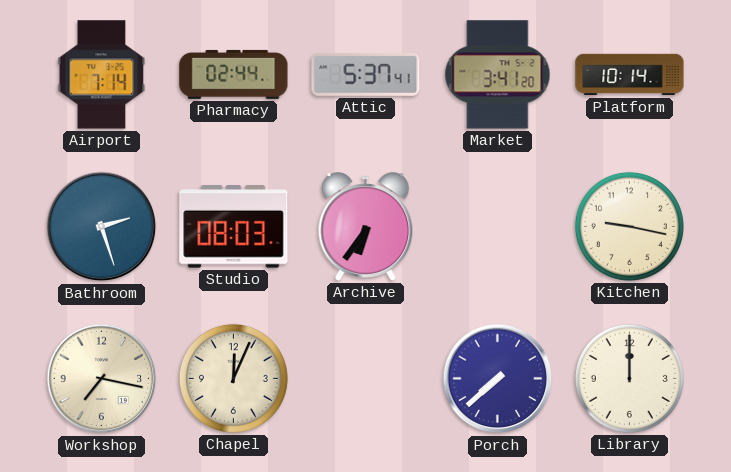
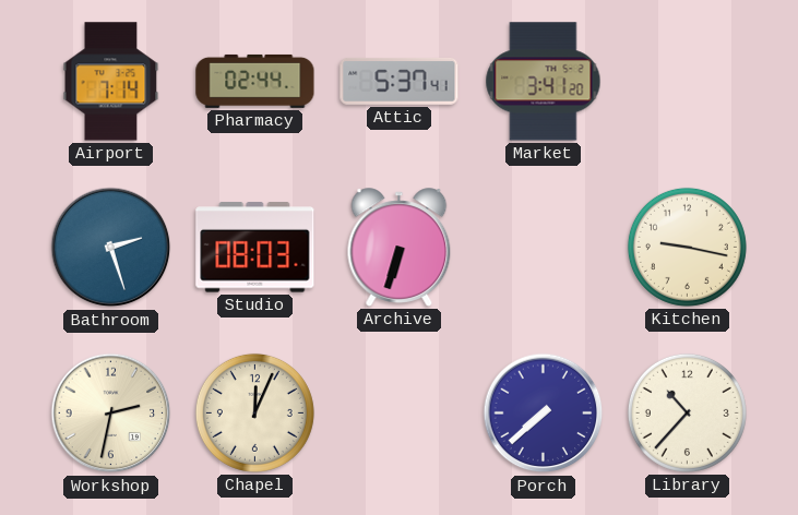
Platform: 10:14 -> none (630, 75)
Archive: 6:36 -> 6:33 (400, 248)
Workshop: 7:17 -> 2:32 (111, 414)
Library: 12:00 -> 10:37 (687, 412)
